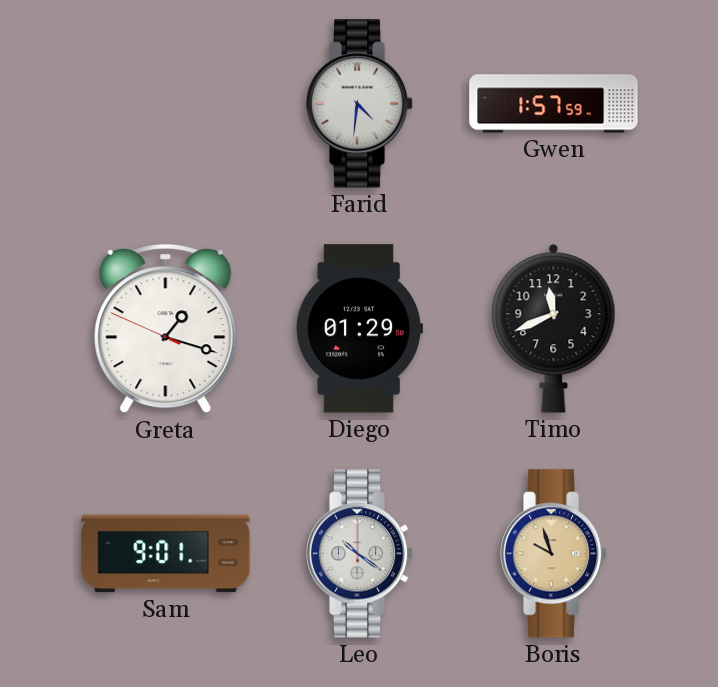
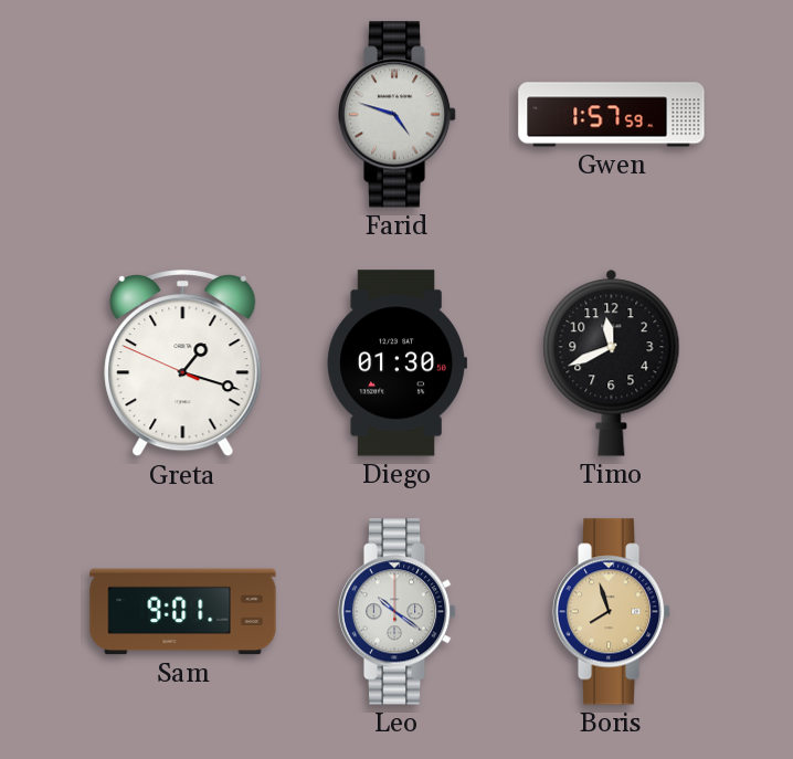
Farid: 4:31 -> 4:48 (398, 115)
Diego: 01:29 -> 01:30 (396, 363)
Boris: 9:57 -> 7:57 (612, 612)
